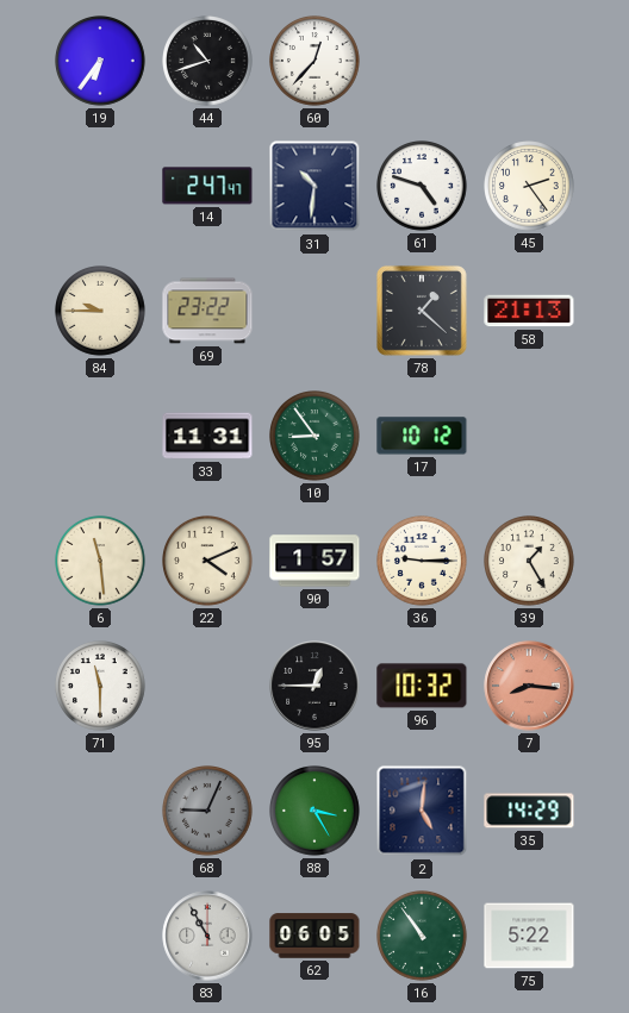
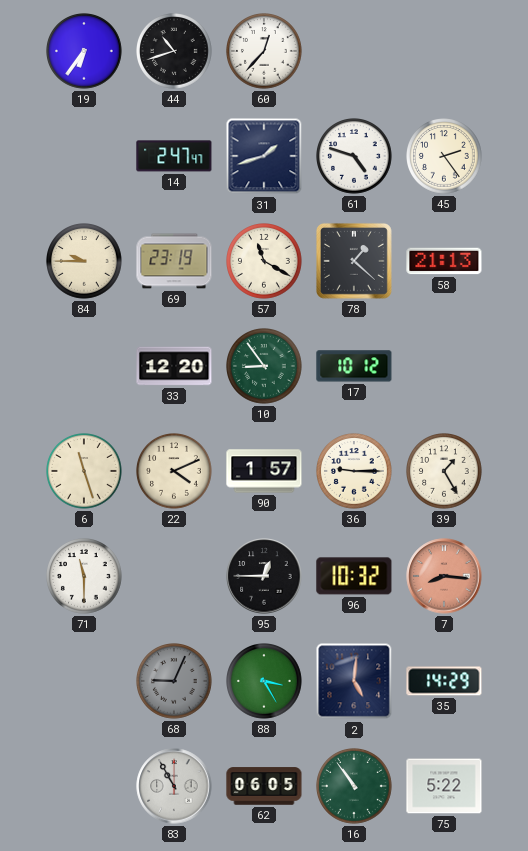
31: 10:31 -> 1:42 (264, 156)
69: 23:22 -> 23:19 (174, 261)
57: none -> 11:20 (265, 262)
33: 11:31 -> 12:20 (174, 366)
6: 11:29 -> 11:27 (85, 472)
